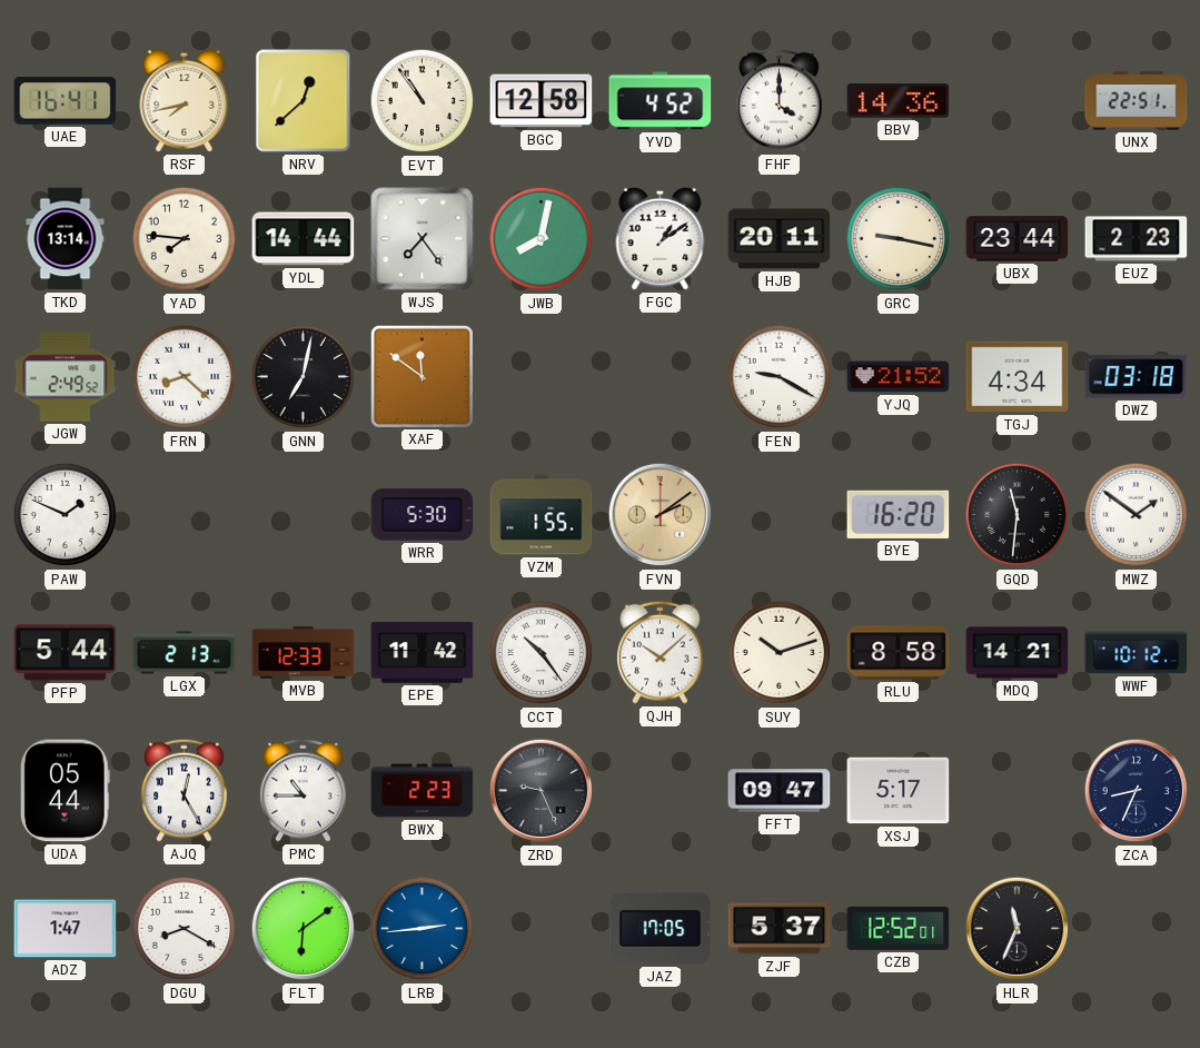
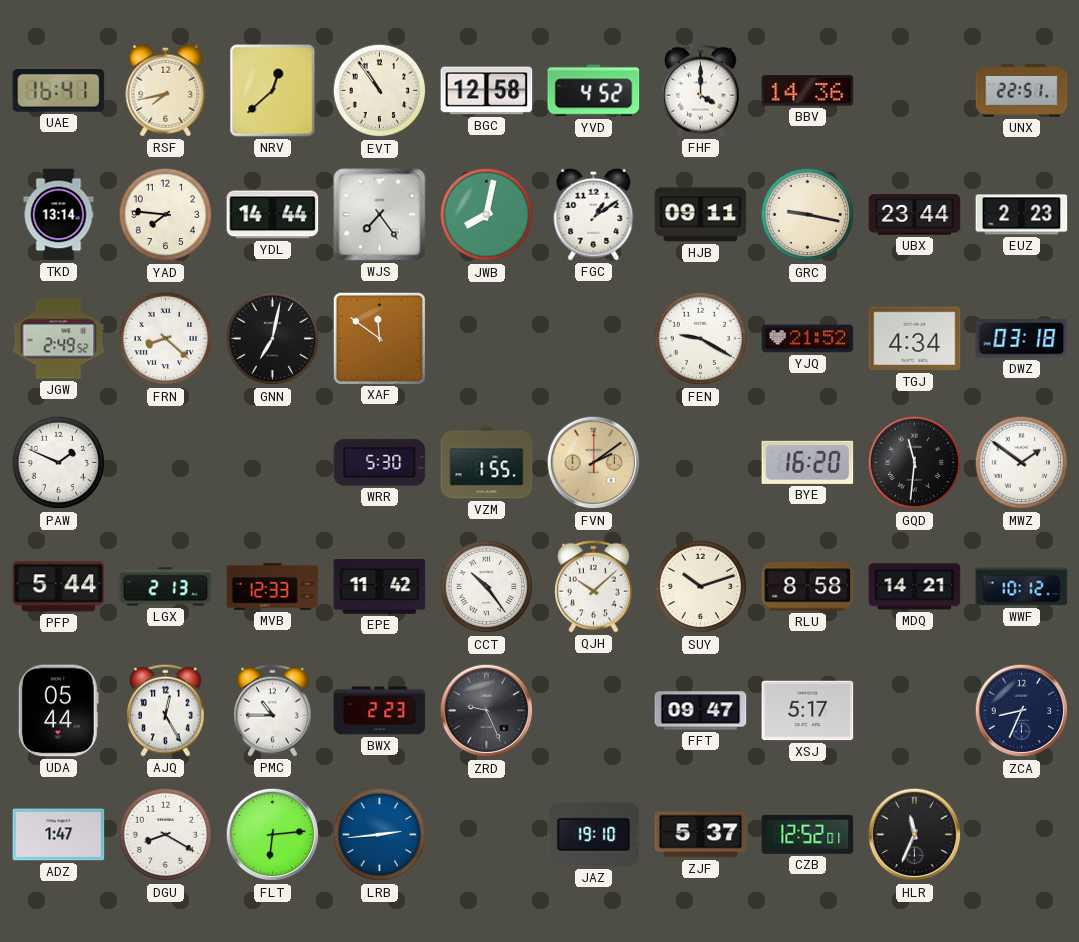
HJB: 20:11 -> 09:11 (701, 215)
FLT: 6:09 -> 6:14 (273, 835)
JAZ: 17:05 -> 19:10 (594, 834)
